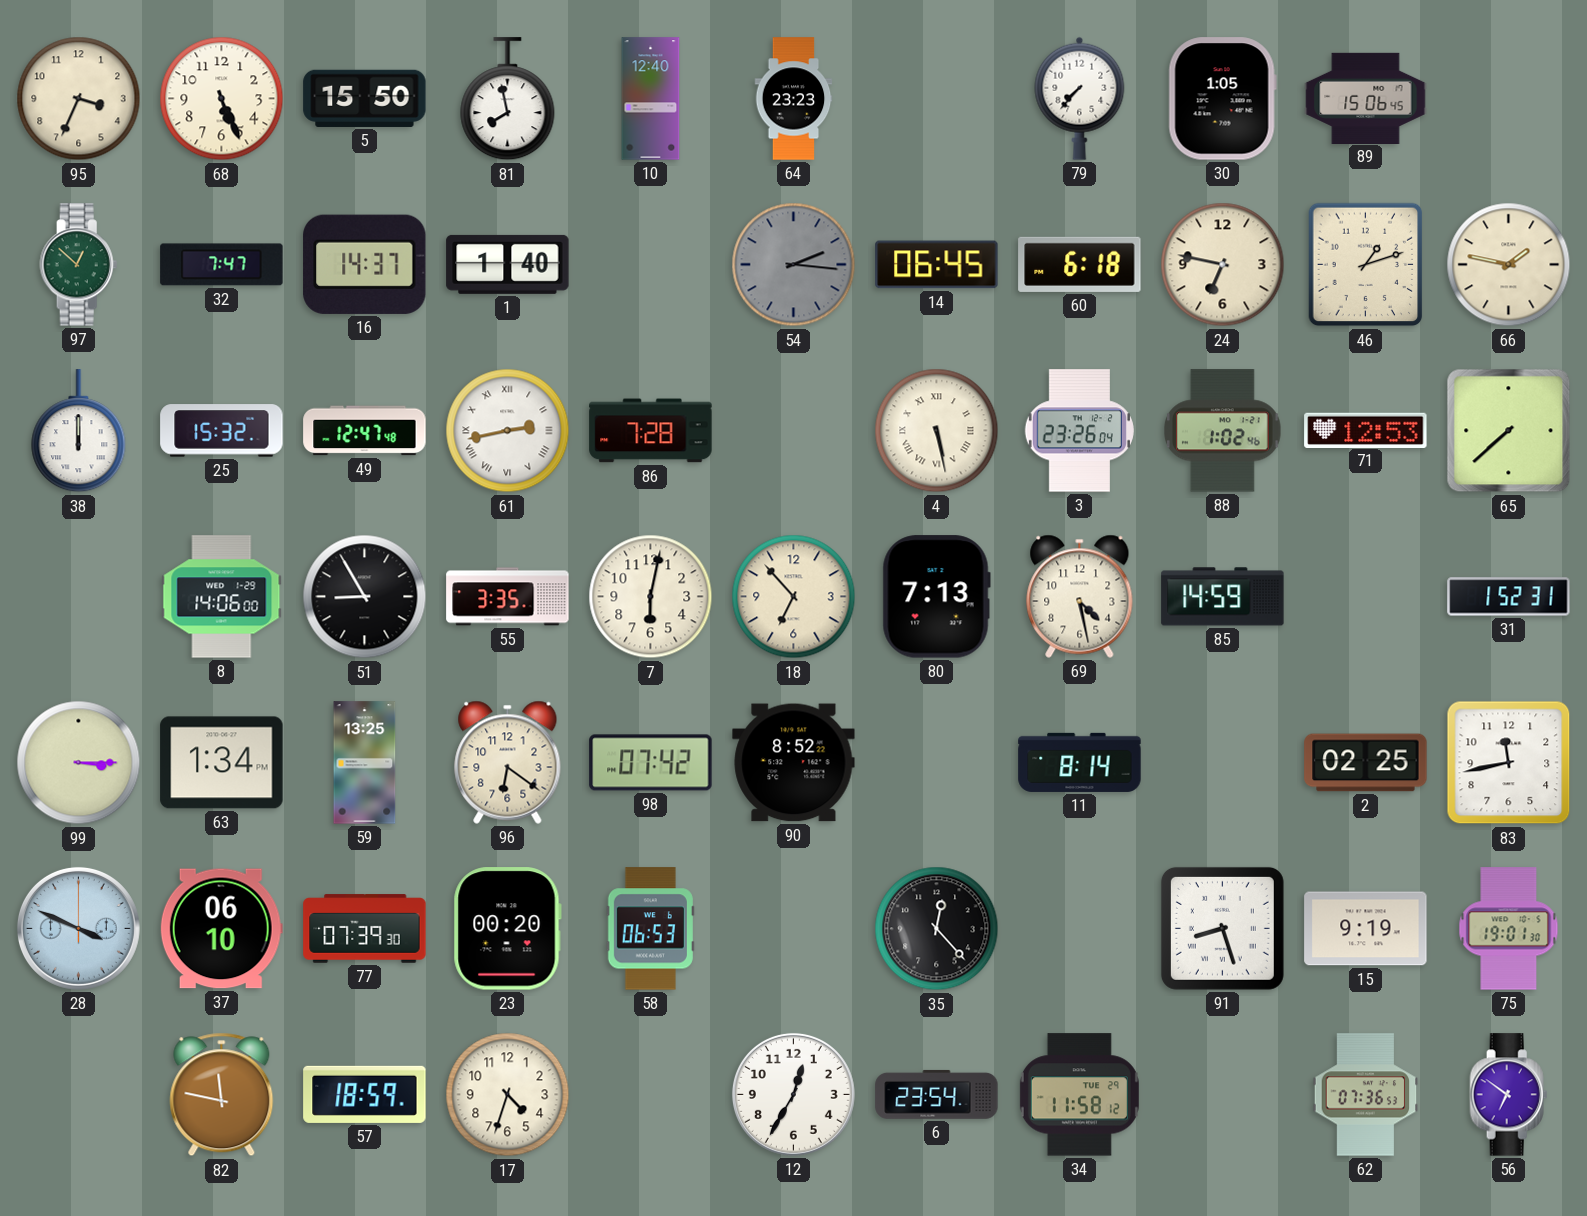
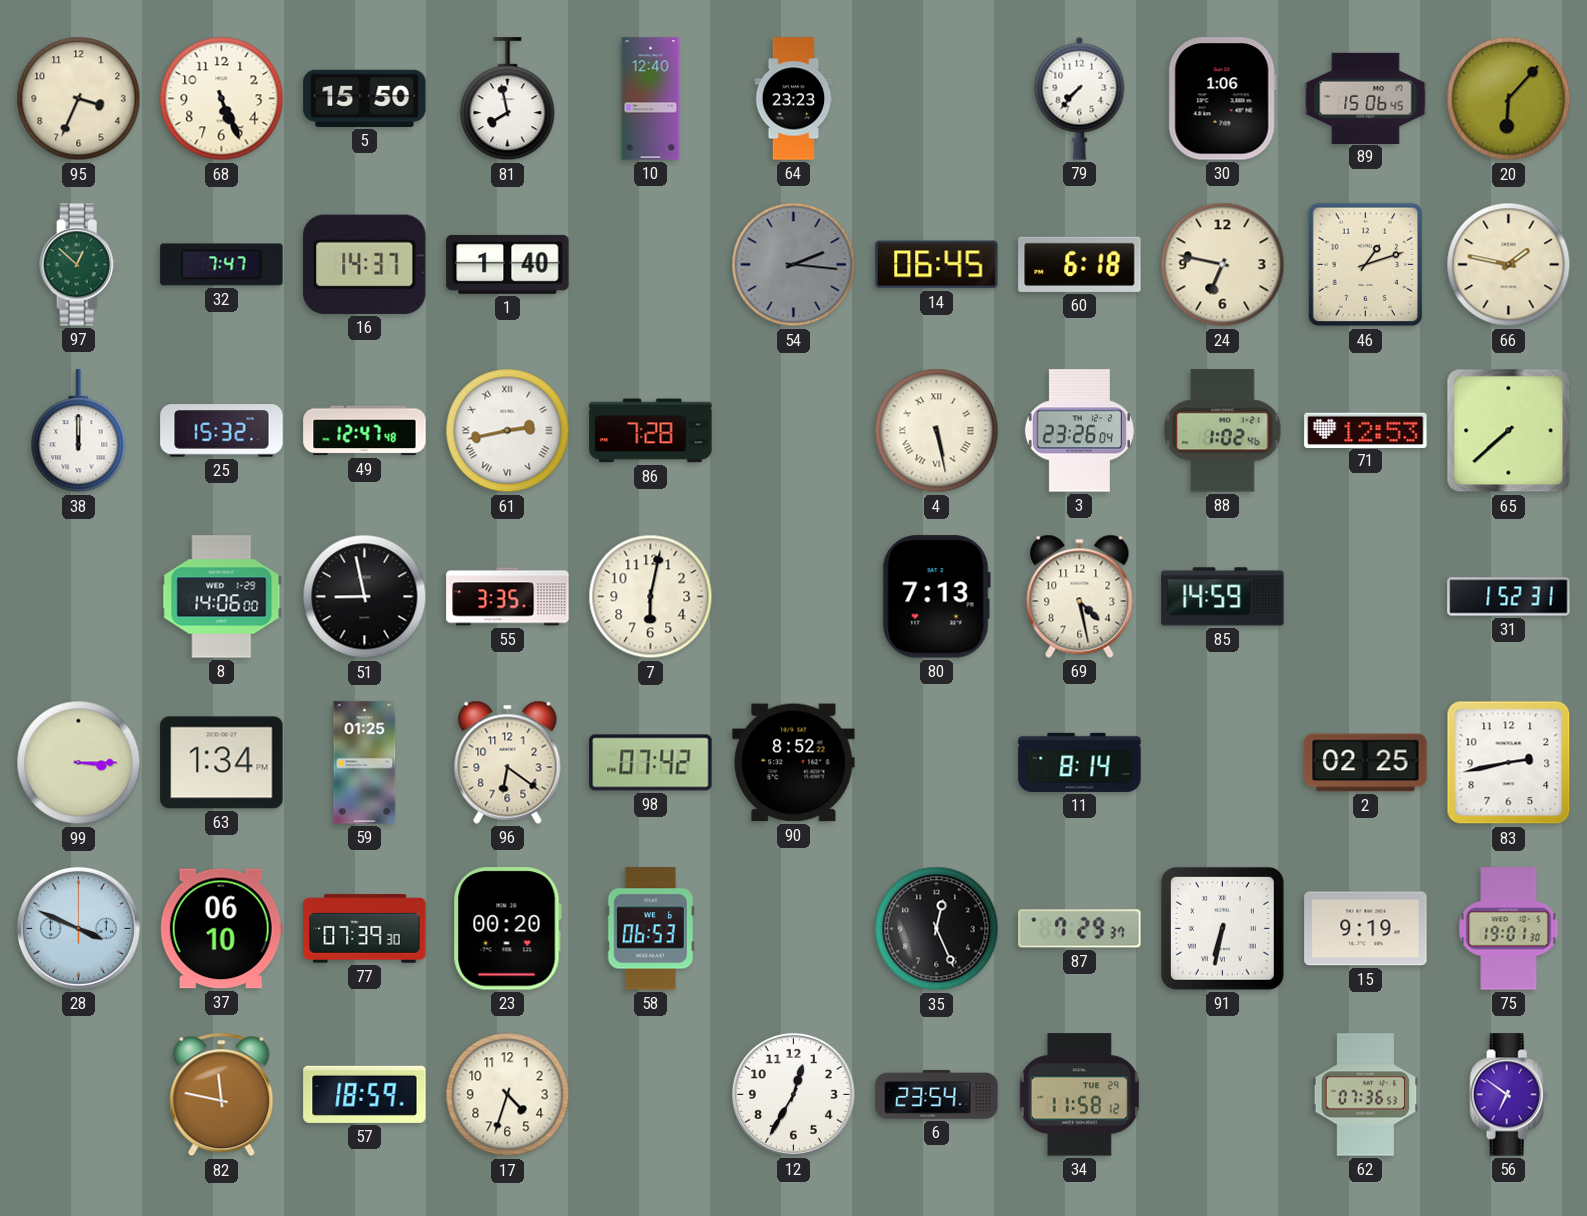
30: 1:05 -> 1:06 (1222, 99)
20: none -> 6:07 (1509, 99)
51: 8:55 -> 8:58 (365, 597)
18: 6:53 -> none (794, 597)
59: 13:25 -> 01:25 (365, 763)
83: 11:43 -> 2:43 (1509, 763)
35: 12:23 -> 12:26 (937, 929)
87: none -> 7:29 (1080, 929)
91: 8:27 -> 6:32 (1222, 928)
